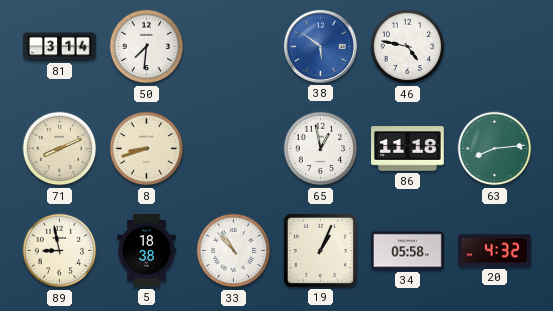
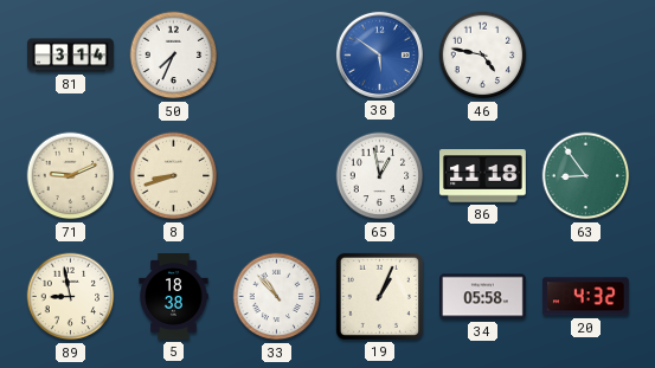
50: 7:31 -> 7:34 (174, 56)
71: 8:11 -> 9:11 (71, 176)
63: 8:14 -> 8:54 (586, 176)
